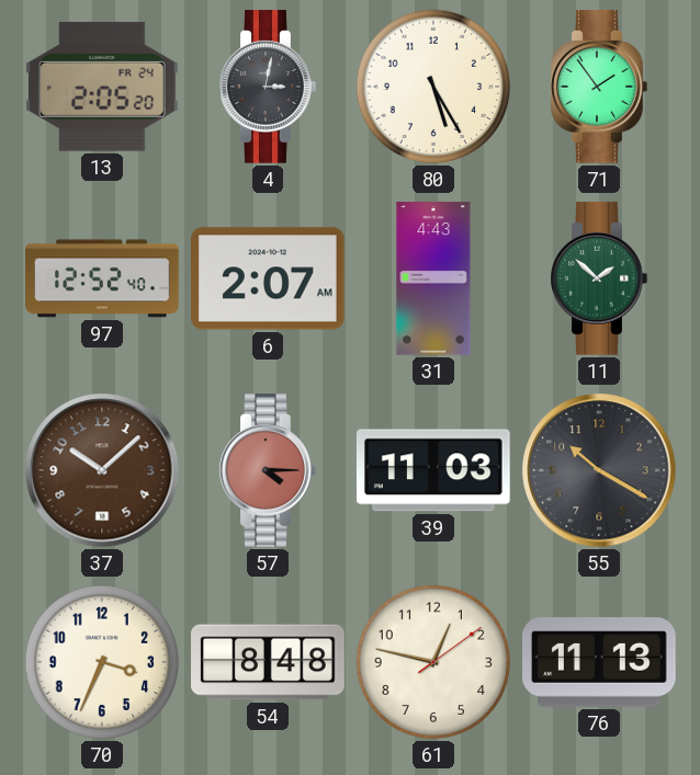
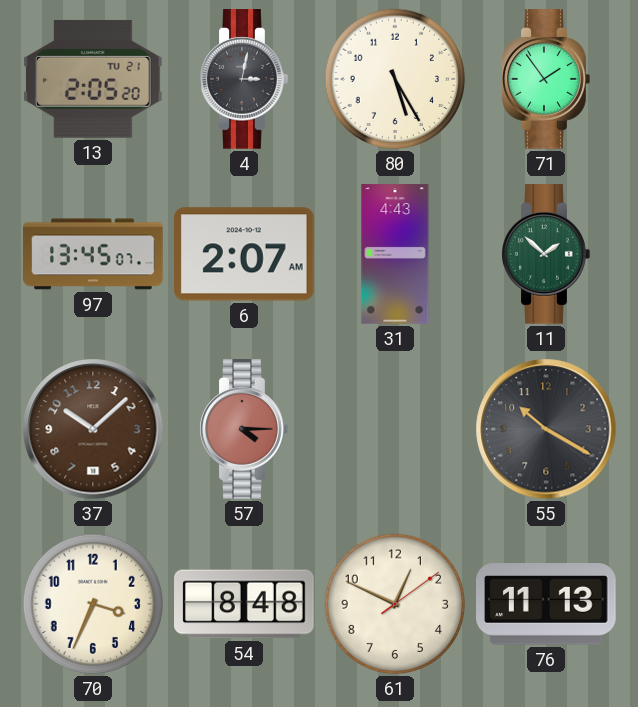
13 date: FR 24 -> TU 21 (93, 79)
97: 12:52 -> 13:45 (93, 254)
39: 11:03 -> none (433, 470)
61: 12:47 -> 12:49 (395, 604)
